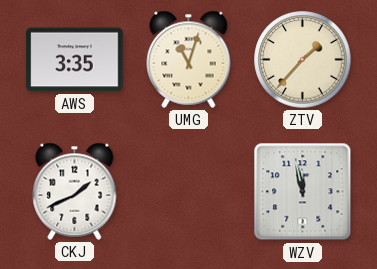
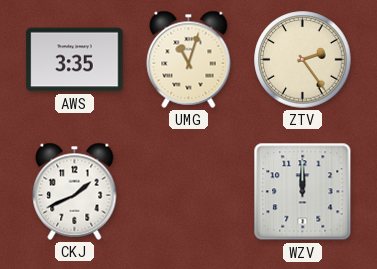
ZTV: 1:37 -> 2:24 (303, 60)
WZV: 11:58 -> 12:00 (303, 192)
